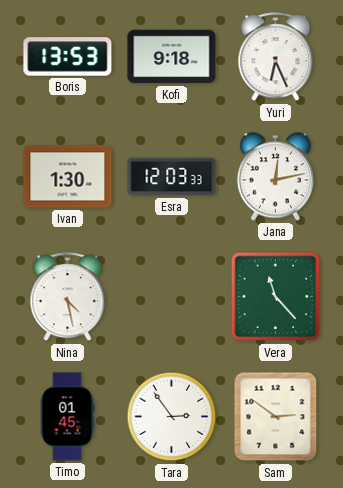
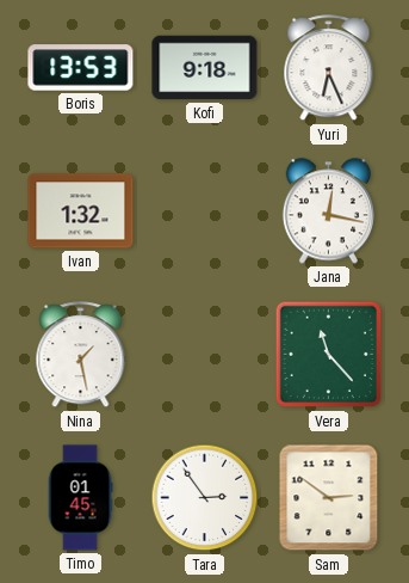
Ivan: 1:30 -> 1:32 (81, 211)
Esra: 12:03 -> none (172, 177)
Jana: 12:13 -> 12:17 (328, 211)
Nina: 4:28 -> 1:28 (81, 355)
